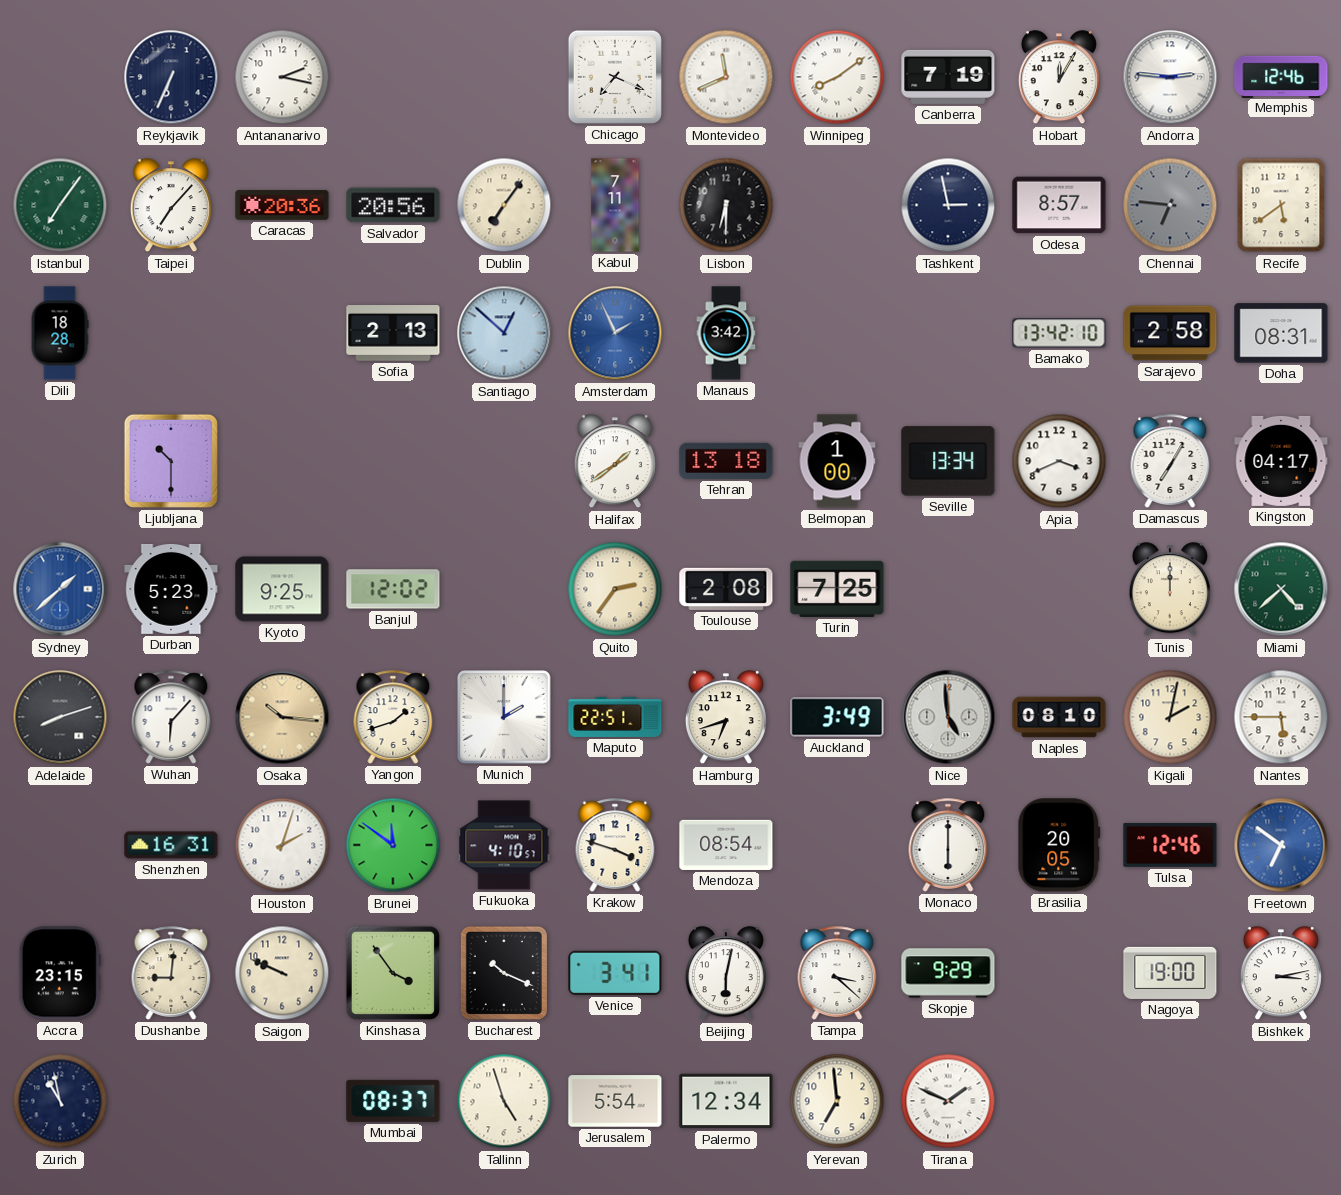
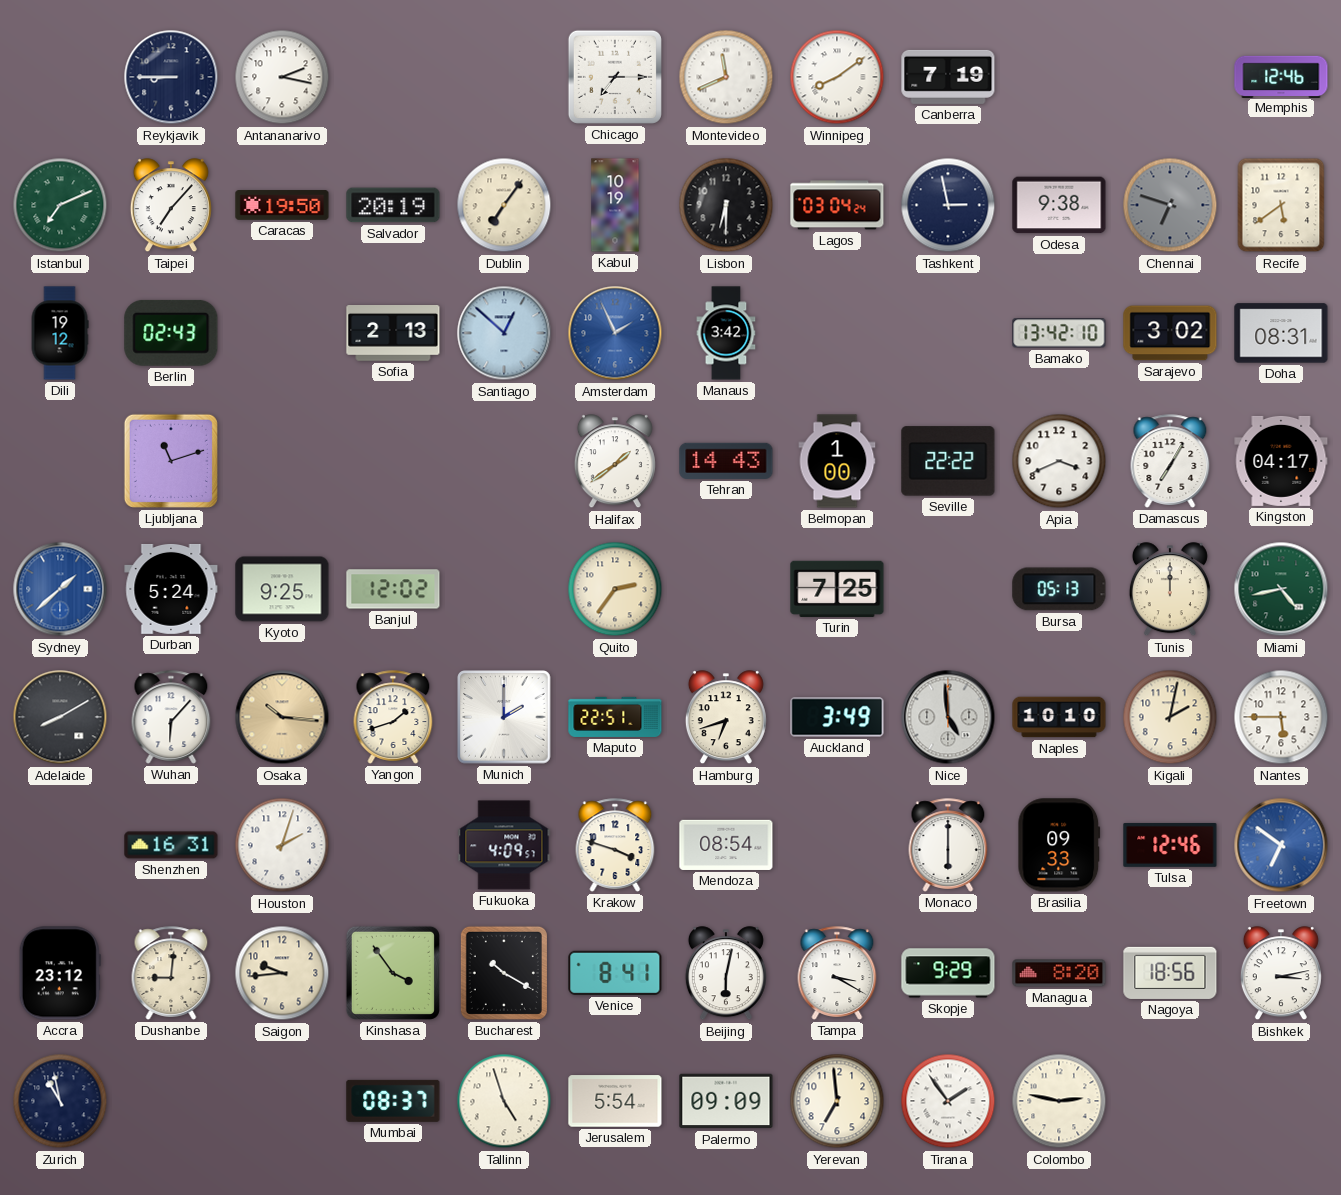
Reykjavik: 6:34 -> 8:45 (171, 77)
Chicago: 7:19 -> 7:15 (615, 77)
Hobart: 12:05 -> none (1059, 78)
Andorra: 2:46 -> none (1170, 77)
Istanbul: 7:06 -> 7:11 (60, 205)
Caracas: 20:36 -> 19:50 (282, 205)
Salvador: 20:56 -> 20:19 (393, 205)
Kabul: 7:11 -> 10:19 (615, 205)
Lagos: none -> 03:04 (837, 205)
Odesa: 8:57 -> 9:38 (1059, 205)
Chennai: 6:46 -> 6:48 (1170, 205)
Dili: 18:28 -> 19:12 (60, 333)
Berlin: none -> 02:43 (171, 333)
Sarajevo: 2:58 -> 3:02 (1170, 333)
Ljubljana: 10:30 -> 11:12 (171, 461)
Tehran: 13:18 -> 14:43 (726, 461)
Seville: 13:34 -> 22:22 (948, 461)
Durban: 5:23 -> 5:24 (171, 589)
Toulouse: 2:08 -> none (726, 589)
Bursa: none -> 05:13 (1059, 589)
Miami: 4:38 -> 4:43 (1281, 589)
Adelaide: 8:12 -> 8:10 (60, 717)
Naples: 08:10 -> 10:10 (1059, 717)
Brunei: 11:51 -> none (393, 845)
Fukuoka: 4:10 -> 4:09 (504, 845)
Brasilia: 20:05 -> 09:33 (1059, 845)
Accra: 23:15 -> 23:12 (60, 973)
Saigon: 9:49 -> 9:44 (282, 973)
Bucharest: 10:19 -> 10:20 (504, 973)
Venice: 3:41 -> 8:41 (615, 973)
Tampa: 3:22 -> 3:20 (837, 973)
Managua: none -> 8:20 (1059, 973)
Nagoya: 19:00 -> 18:56 (1170, 973)
Palermo: 12:34 -> 09:09 (726, 1101)
Tirana: 1:49 -> 1:54 (948, 1101)
Colombo: none -> 2:47 (1059, 1101)
